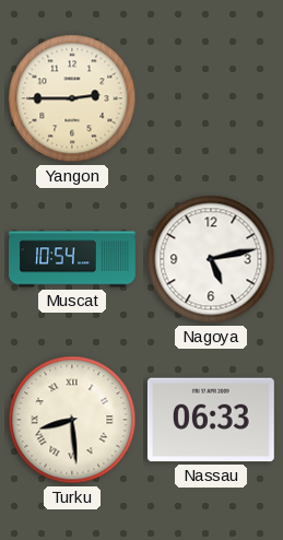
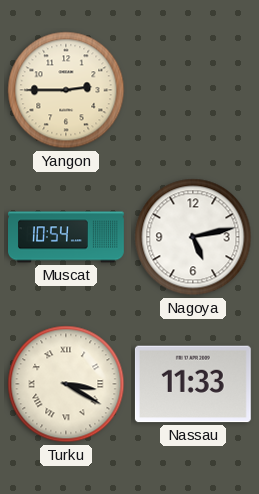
Turku: 8:29 -> 3:20 (66, 384)
Nassau: 06:33 -> 11:33 (193, 384)
